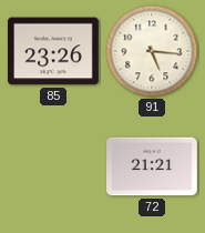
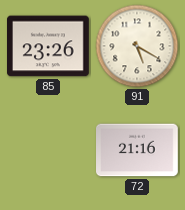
91: 5:16 -> 5:20 (137, 46)
72: 21:21 -> 21:16 (138, 150)
